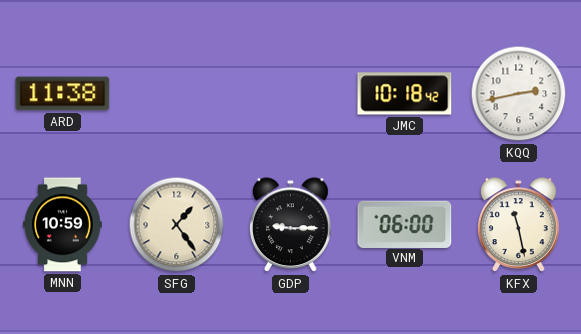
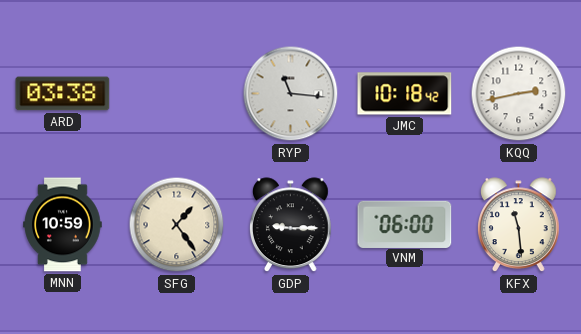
ARD: 11:38 -> 03:38 (63, 94)
RYP: none -> 11:16 (291, 94)
KFX: 11:28 -> 11:29 (519, 225)
